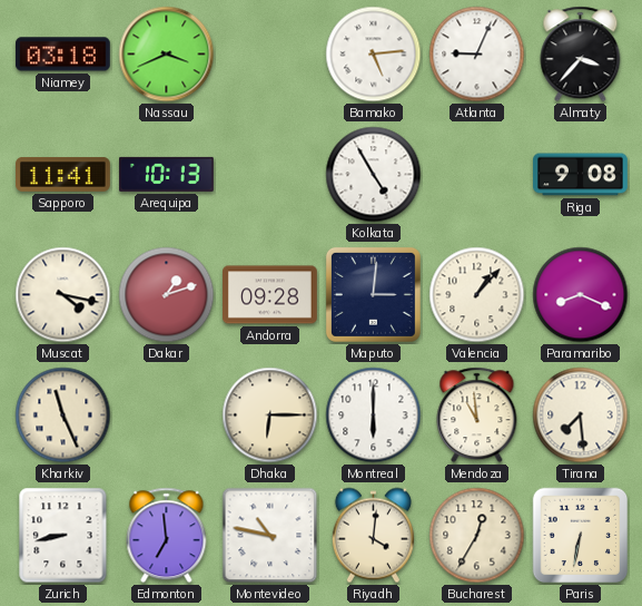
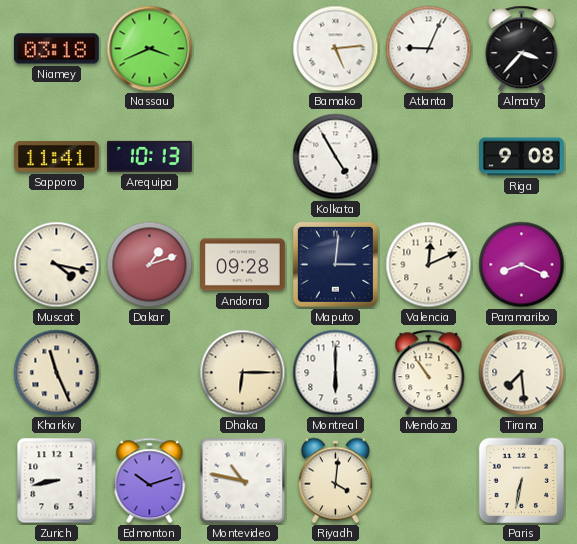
Valencia: 1:07 -> 12:11 (429, 265)
Mendoza: 10:59 -> 10:54 (429, 373)
Edmonton: 6:59 -> 10:12 (150, 481)
Bucharest: 12:35 -> none (477, 536)
